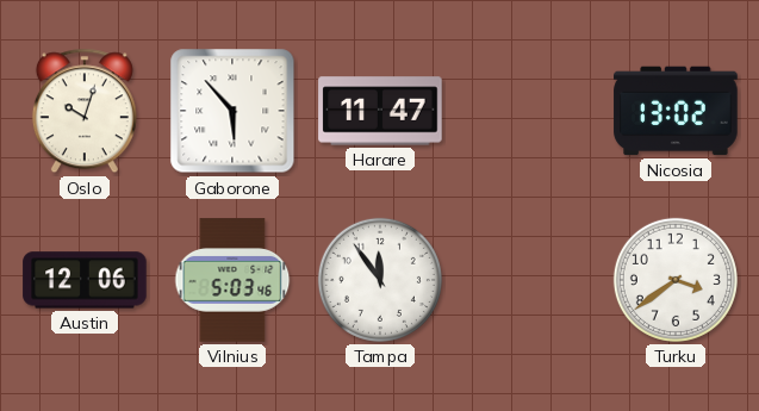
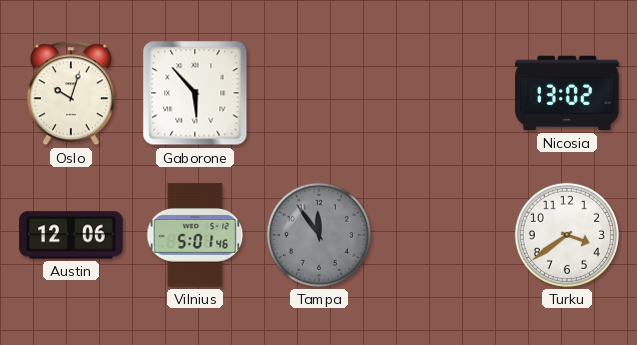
Harare: 11:47 -> none (380, 111)
Vilnius: 5:03 -> 5:01 (195, 235)
Tampa dial: white -> grey (319, 235)
